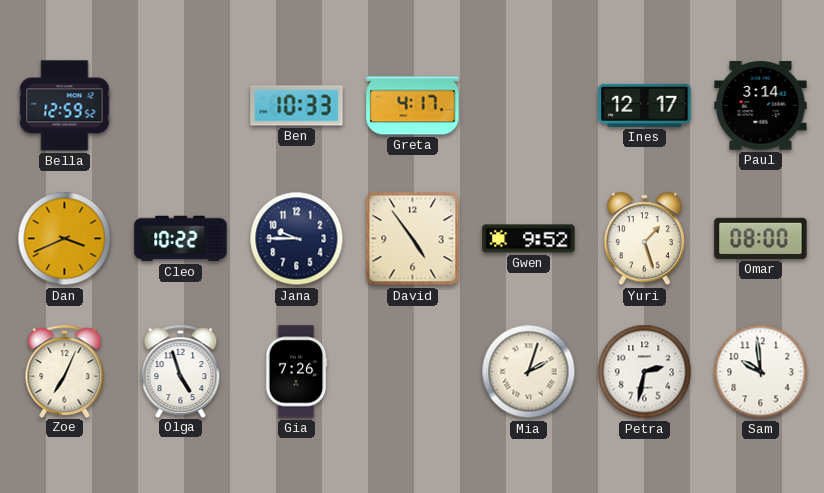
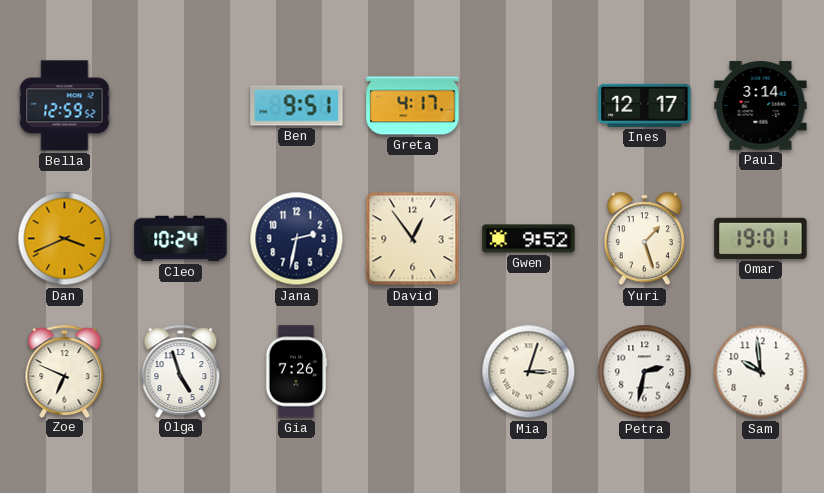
Ben: 10:33 -> 9:51 (297, 106)
Cleo: 10:22 -> 10:24 (181, 239)
Jana: 9:45 -> 2:32 (297, 239)
David: 4:54 -> 12:54 (413, 239)
Omar: 08:00 -> 19:01 (761, 238)
Zoe: 7:04 -> 6:49 (65, 371)
Mia: 2:03 -> 3:03 (529, 372)
